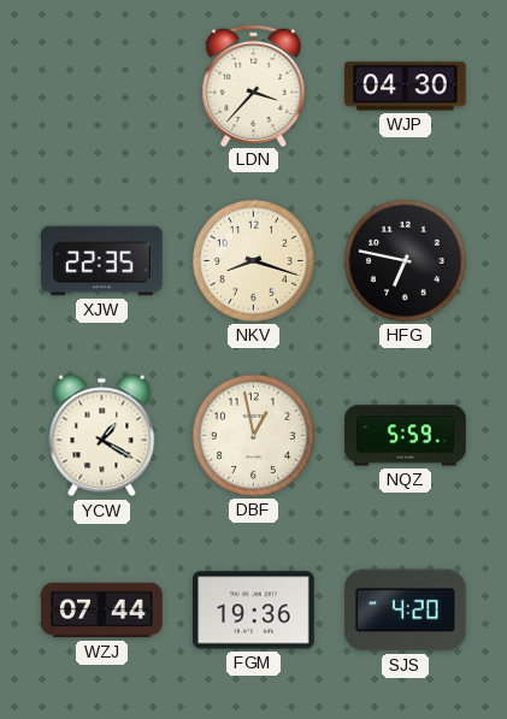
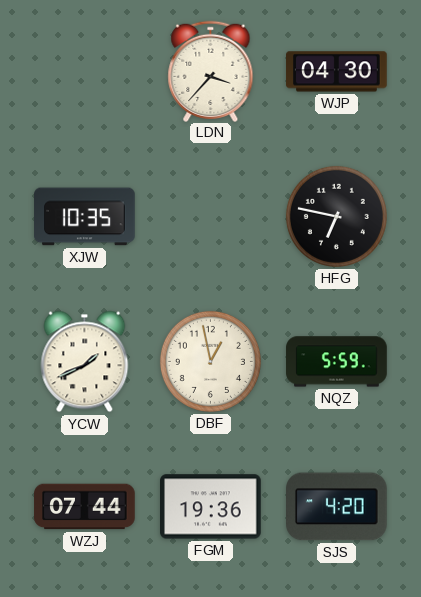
XJW: 22:35 -> 10:35 (85, 217)
NKV: 8:18 -> none (253, 260)
YCW: 1:20 -> 1:41 (85, 362)
